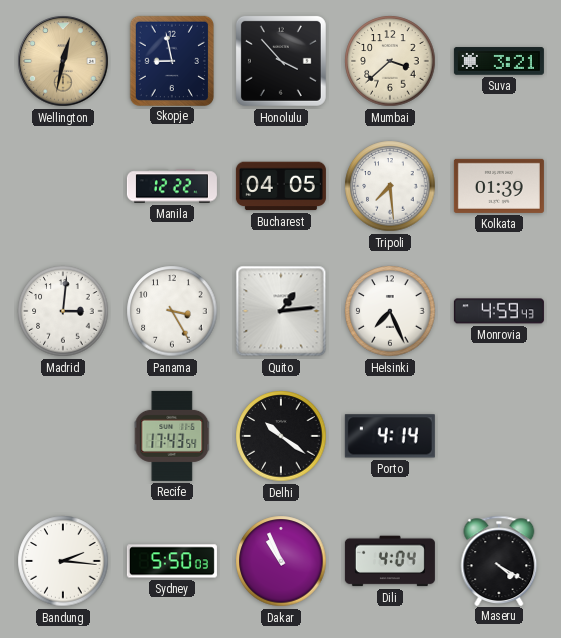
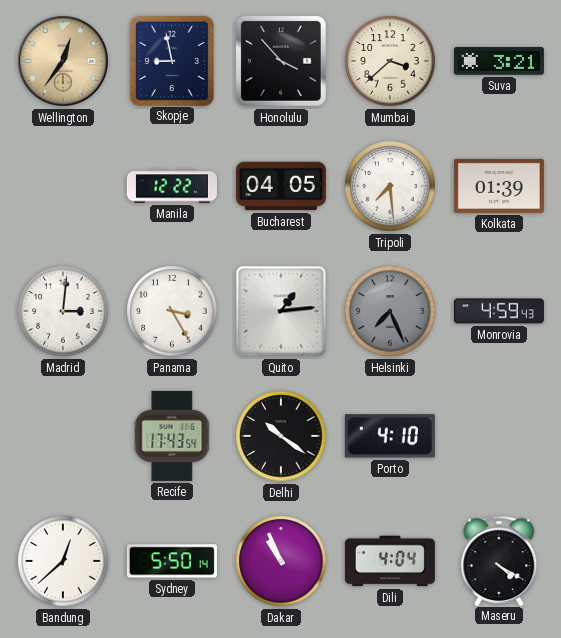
Wellington: 12:32 -> 12:36 (63, 61)
Helsinki dial: white -> grey (390, 311)
Porto: 4:14 -> 4:10 (390, 436)
Bandung: 2:16 -> 12:38 (63, 561)
Sydney: 5:50:03 -> 5:50:14 (172, 561)
